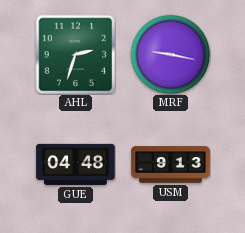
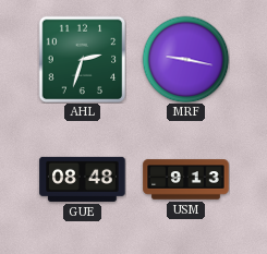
GUE: 04:48 -> 08:48 (83, 179)
